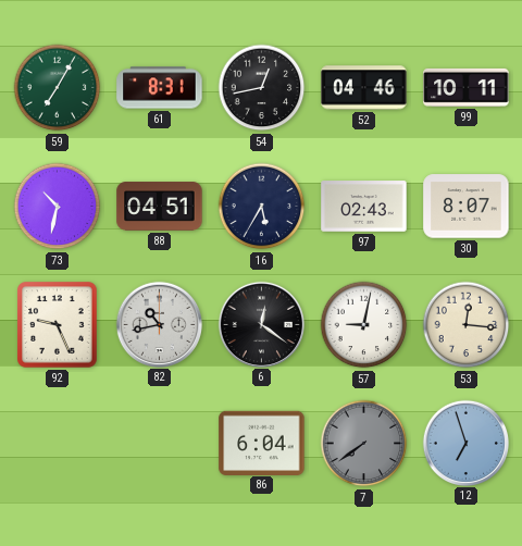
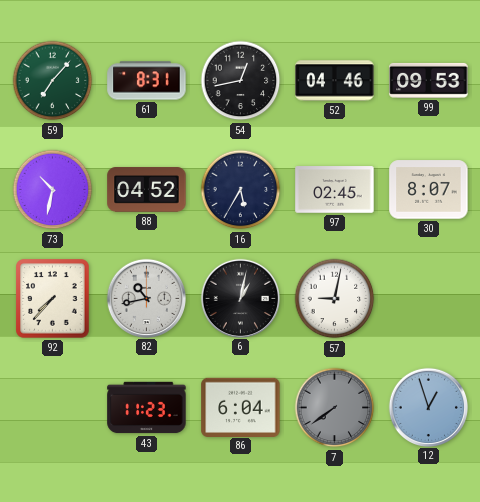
59: 7:05 -> 7:07 (53, 81)
99: 10:11 -> 09:53 (429, 80)
88: 04:51 -> 04:52 (147, 190)
97: 02:43 -> 02:45 (335, 190)
92: 9:26 -> 7:37 (53, 299)
6: 12:21 -> 1:02 (240, 298)
53: 12:16 -> none (467, 325)
43: none -> 11:23 (147, 408)
12: 6:57 -> 12:57 (428, 407)
